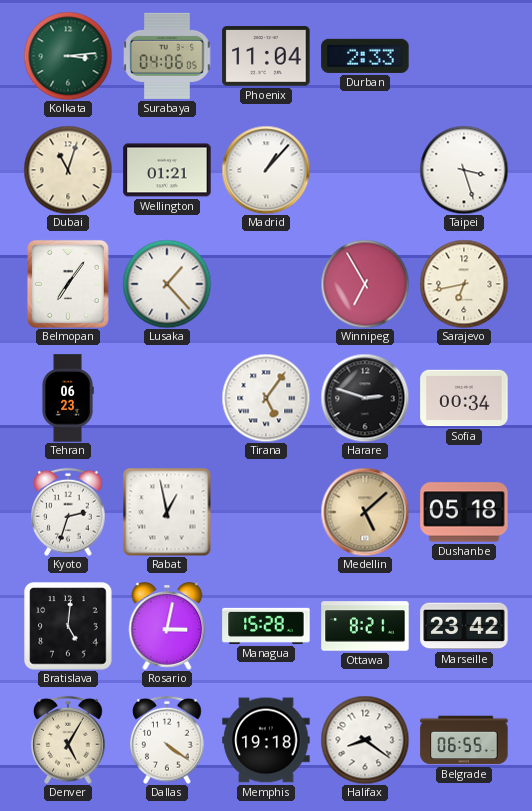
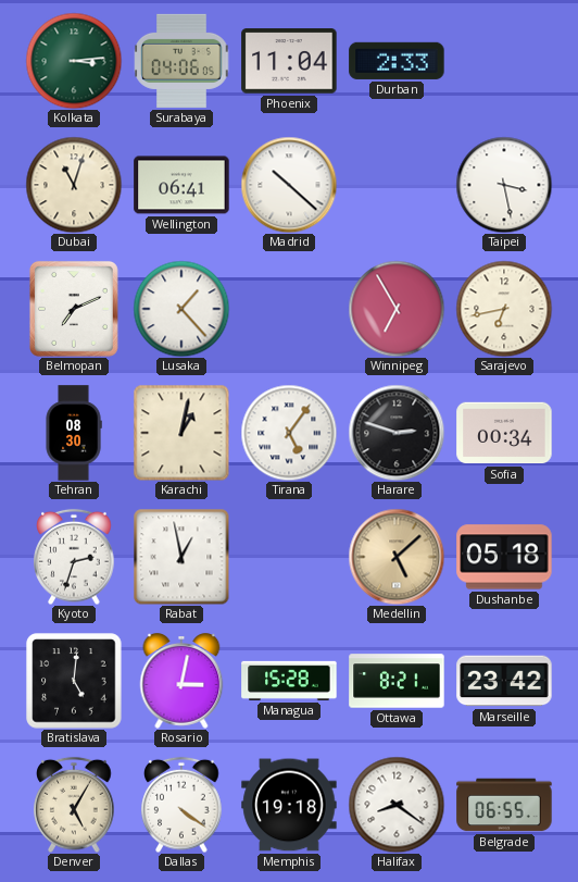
Wellington: 01:21 -> 06:41 (181, 185)
Madrid: 1:07 -> 10:22 (289, 185)
Taipei: 3:27 -> 3:28 (504, 185)
Belmopan: 7:06 -> 7:11 (74, 309)
Tehran: 06:23 -> 08:30 (74, 433)
Karachi: none -> 1:02 (181, 433)
